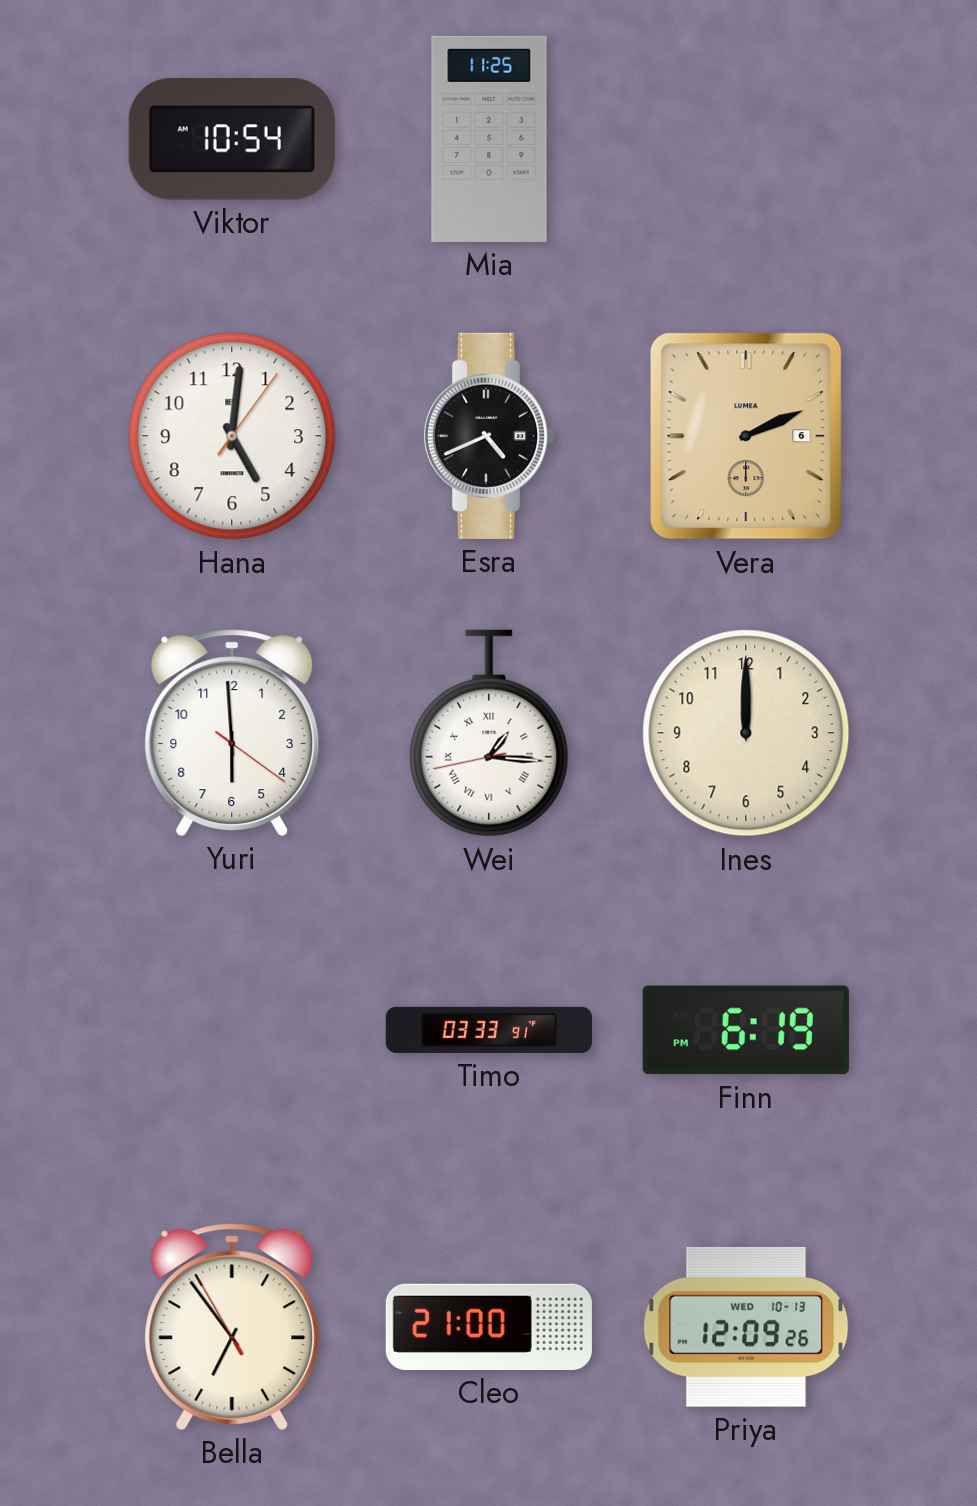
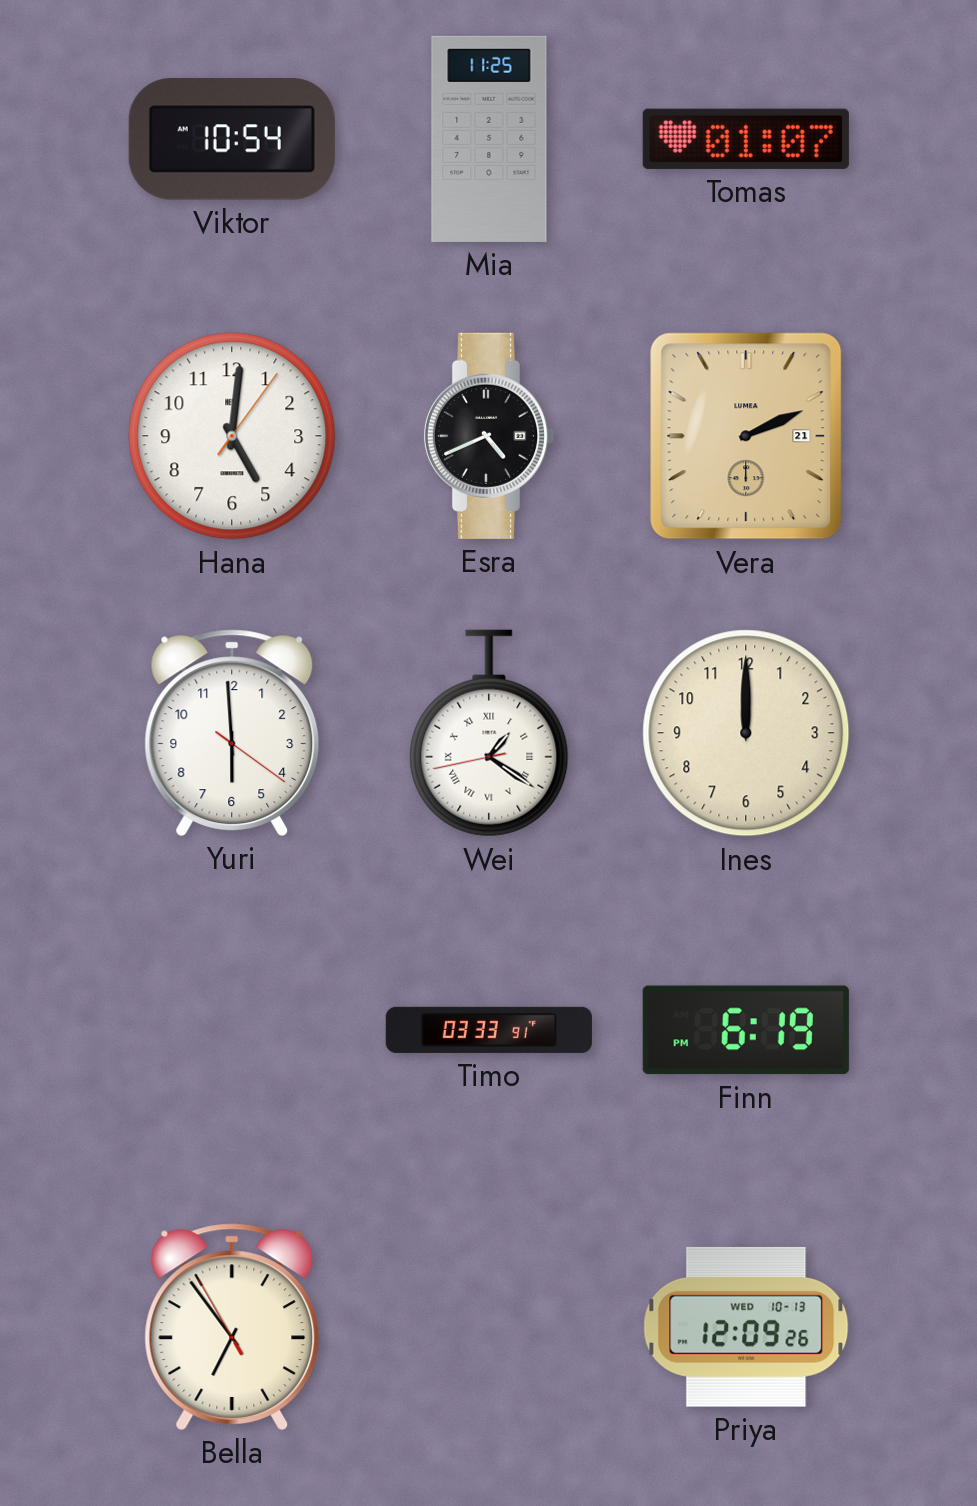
Tomas: none -> 01:07 (746, 139)
Vera date: 6 -> 21 (746, 436)
Wei: 1:15 -> 1:20 (489, 733)
Cleo: 21:00 -> none (489, 1327)
